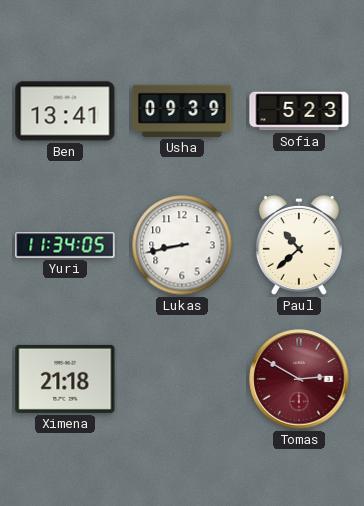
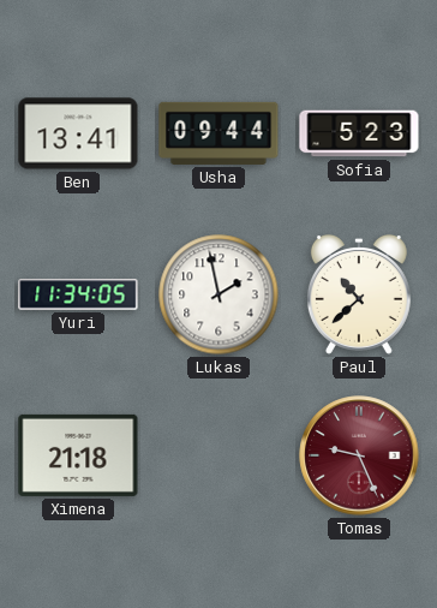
Usha: 09:39 -> 09:44 (218, 133)
Lukas: 8:43 -> 1:58 (218, 294)
Tomas: 2:50 -> 9:26 (359, 455)
